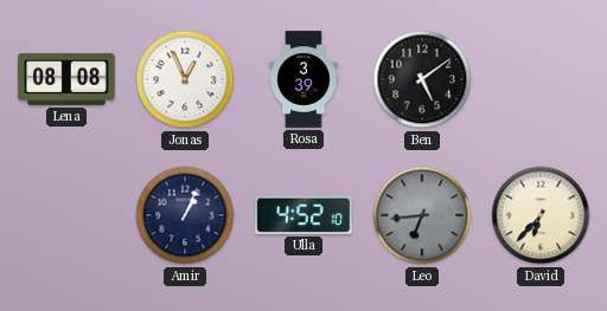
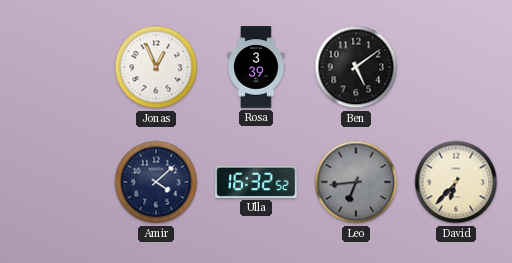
Lena: 08:08 -> none (66, 79)
Amir: 1:04 -> 4:08 (156, 182)
Ulla: 4:52 -> 16:32 (256, 182)
